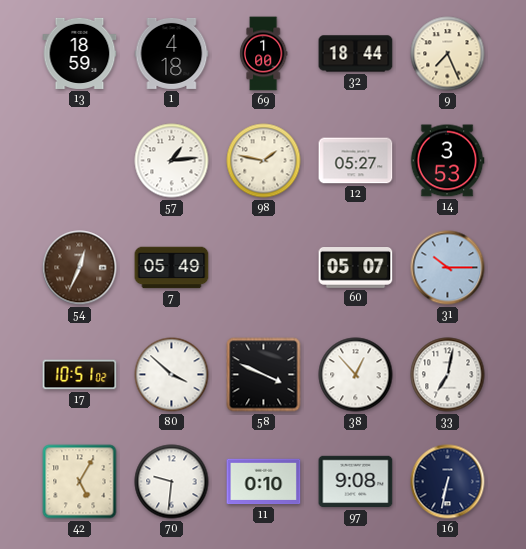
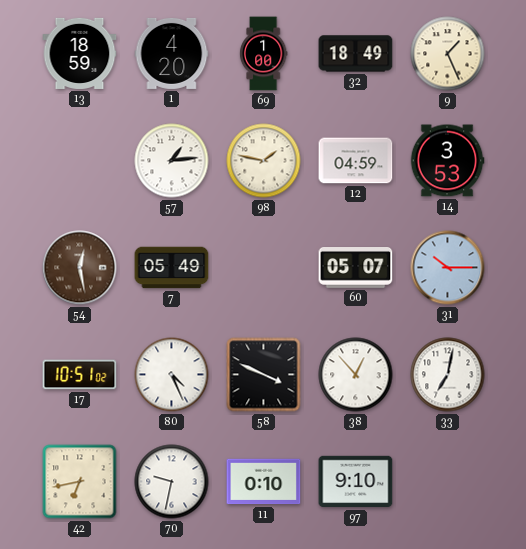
1: 4:18 -> 4:20 (172, 53)
32: 18:44 -> 18:49 (356, 54)
9: 7:26 -> 1:26 (448, 54)
12: 05:27 -> 04:59 (356, 161)
54: 12:34 -> 12:28 (80, 268)
80: 3:52 -> 4:26 (172, 375)
42: 5:05 -> 6:43 (80, 482)
70: 9:31 -> 9:32 (172, 482)
97: 9:08 -> 9:10 (356, 482)
16: 6:32 -> none (448, 482)
